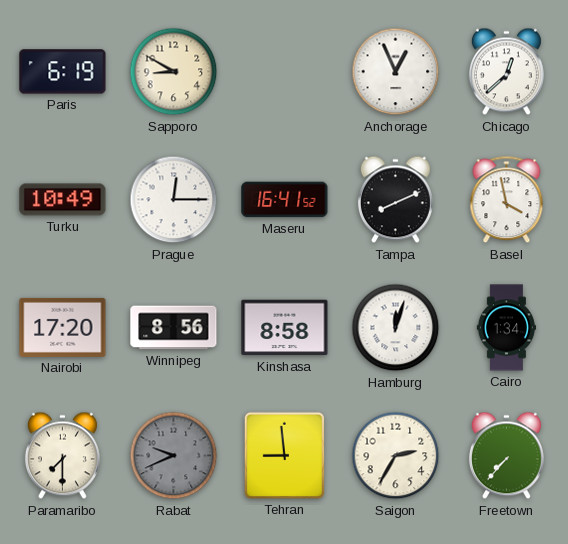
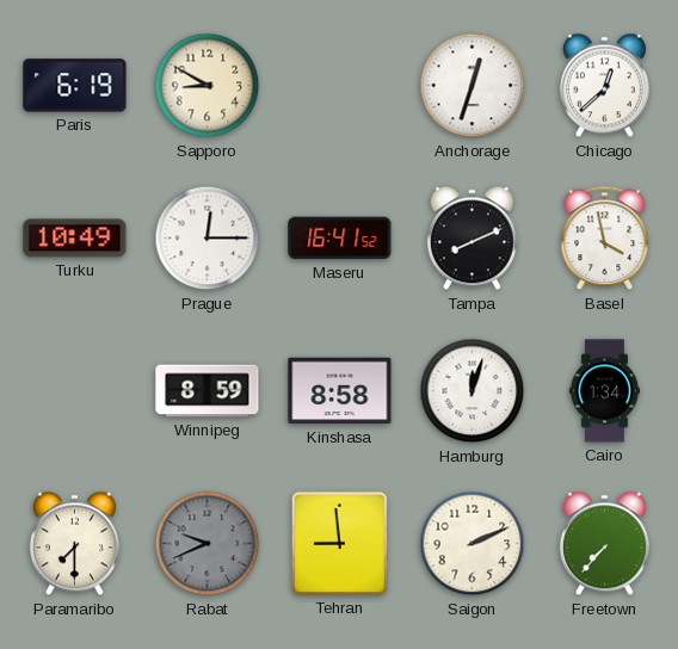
Anchorage: 12:56 -> 12:33 (473, 86)
Nairobi: 17:20 -> none (63, 327)
Winnipeg: 8:56 -> 8:59 (208, 391)
Saigon: 2:35 -> 2:11 (473, 544)
